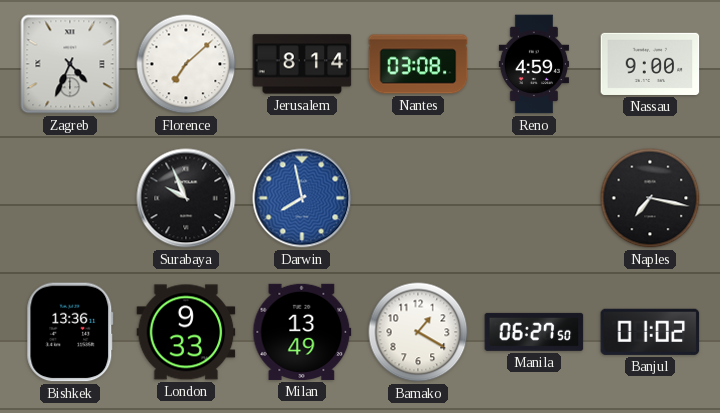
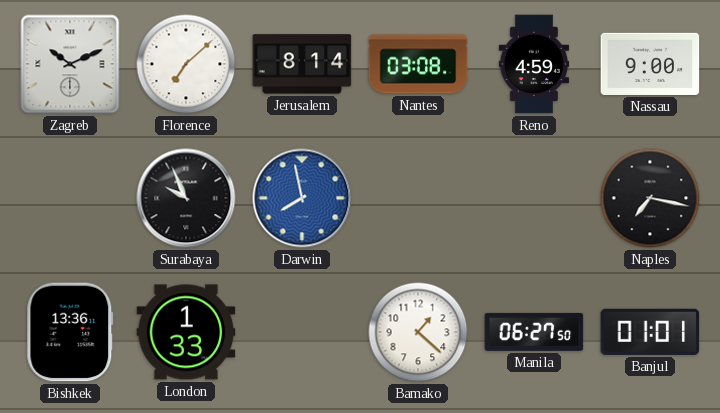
Zagreb: 4:34 -> 10:11 (70, 64)
London: 9:33 -> 1:33 (186, 332)
Milan: 13:49 -> none (302, 332)
Bamako: 1:20 -> 1:22 (418, 332)
Banjul: 01:02 -> 01:01 (650, 332)
